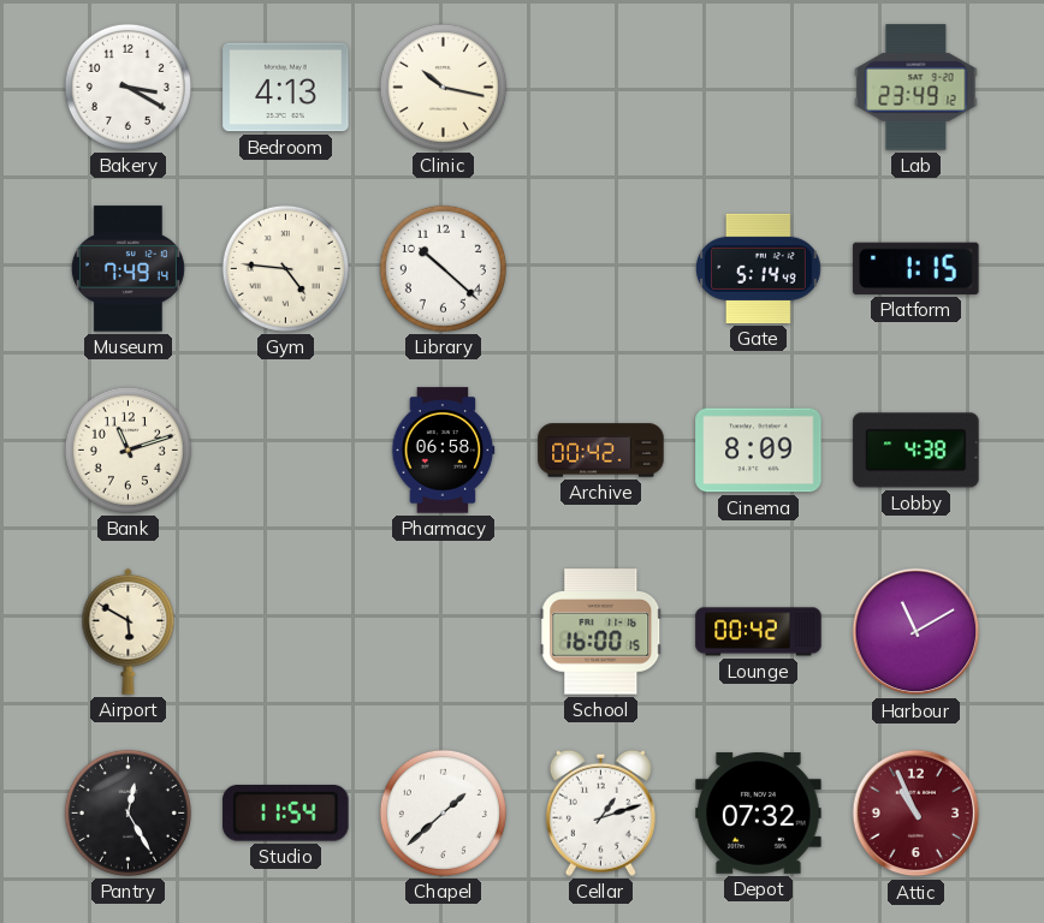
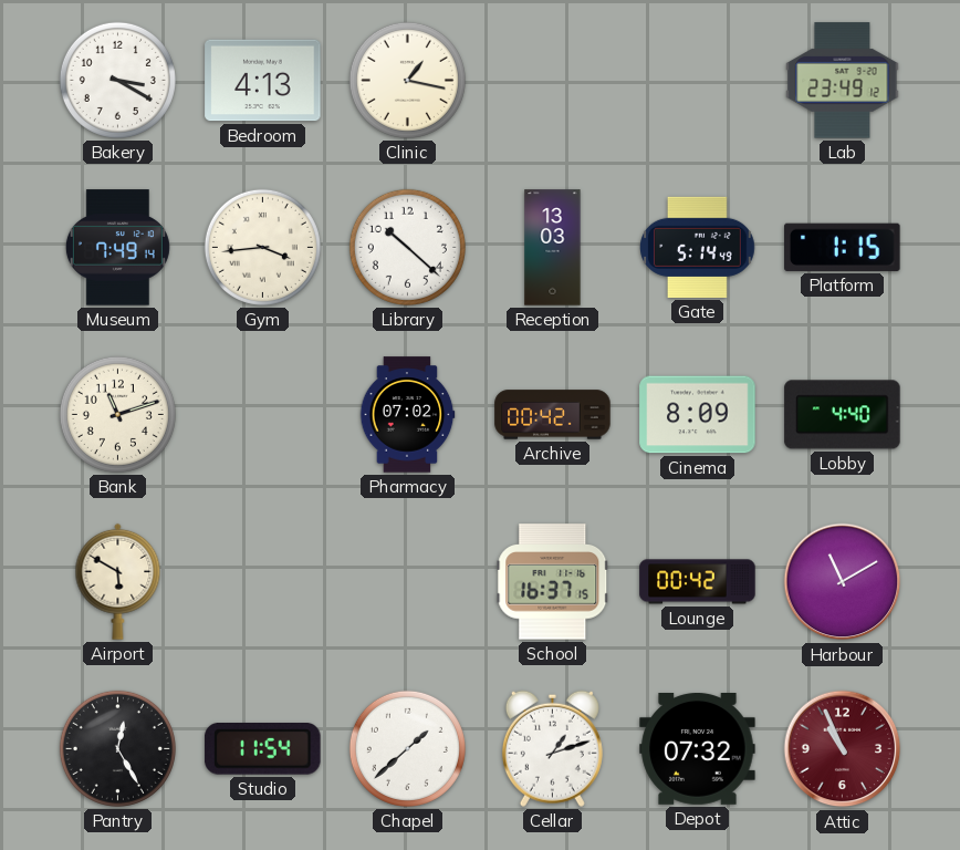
Clinic: 10:17 -> 1:17 (407, 80)
Gym: 4:46 -> 3:44 (262, 247)
Reception: none -> 13:03 (553, 248)
Pharmacy: 06:58 -> 07:02 (407, 415)
Lobby: 4:38 -> 4:40 (843, 415)
School: 16:00 -> 16:37 (553, 582)
